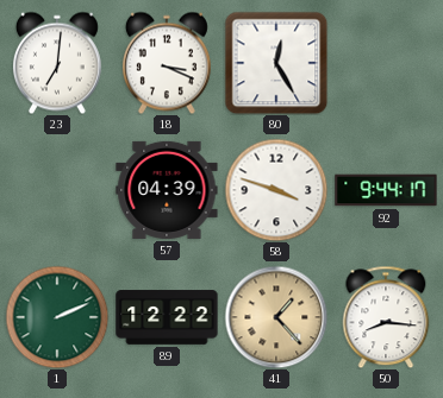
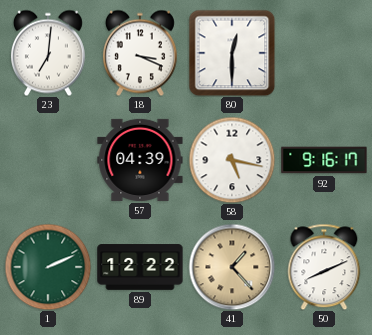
80: 12:25 -> 12:30 (232, 53)
58: 3:48 -> 5:17 (232, 160)
92: 9:44 -> 9:16 (324, 160)
50: 8:16 -> 8:11 (324, 267)
